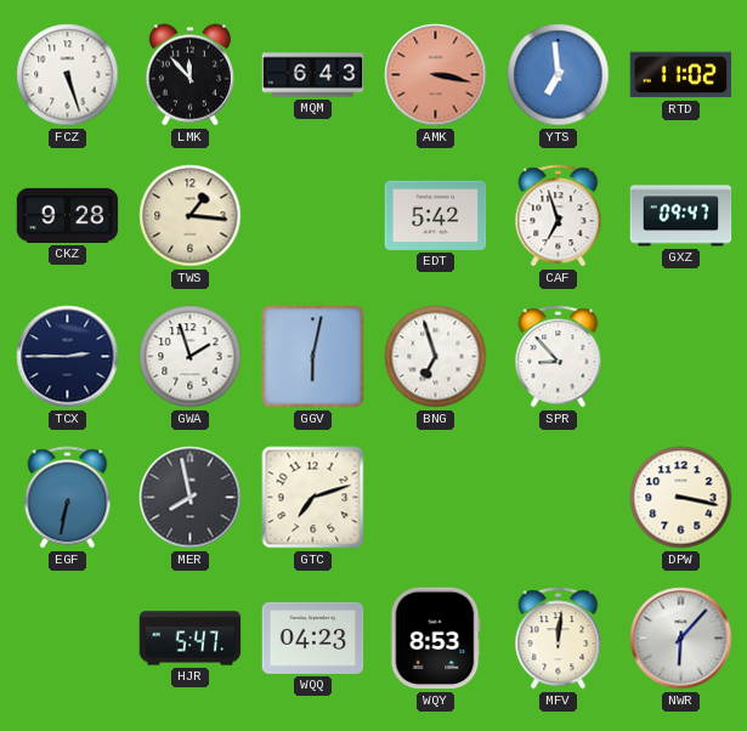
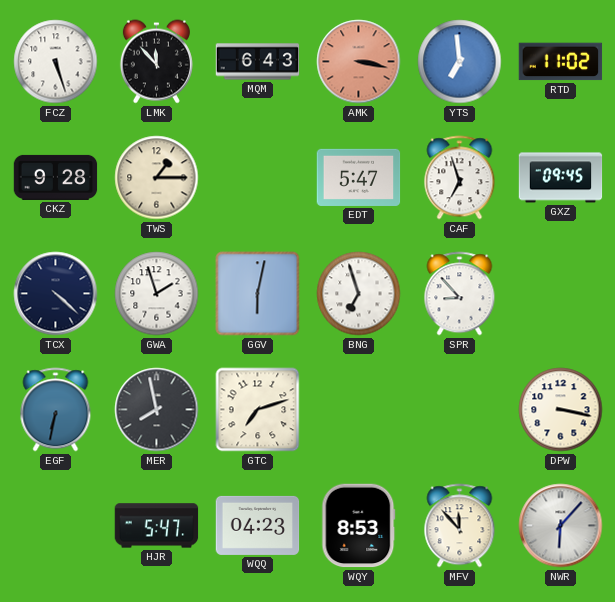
TWS: 1:16 -> 1:15 (157, 178)
EDT: 5:42 -> 5:47 (359, 177)
GXZ: 09:47 -> 09:45 (561, 178)
TCX: 2:45 -> 4:22 (56, 294)
MFV: 12:01 -> 11:53 (460, 526)
